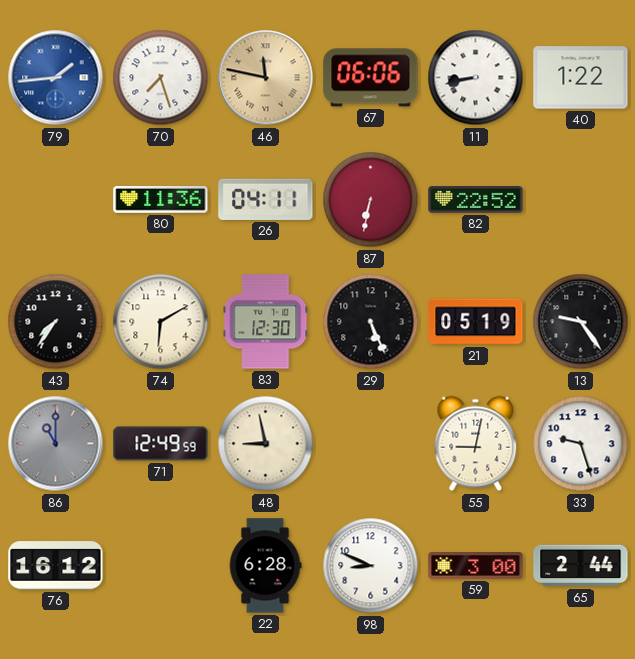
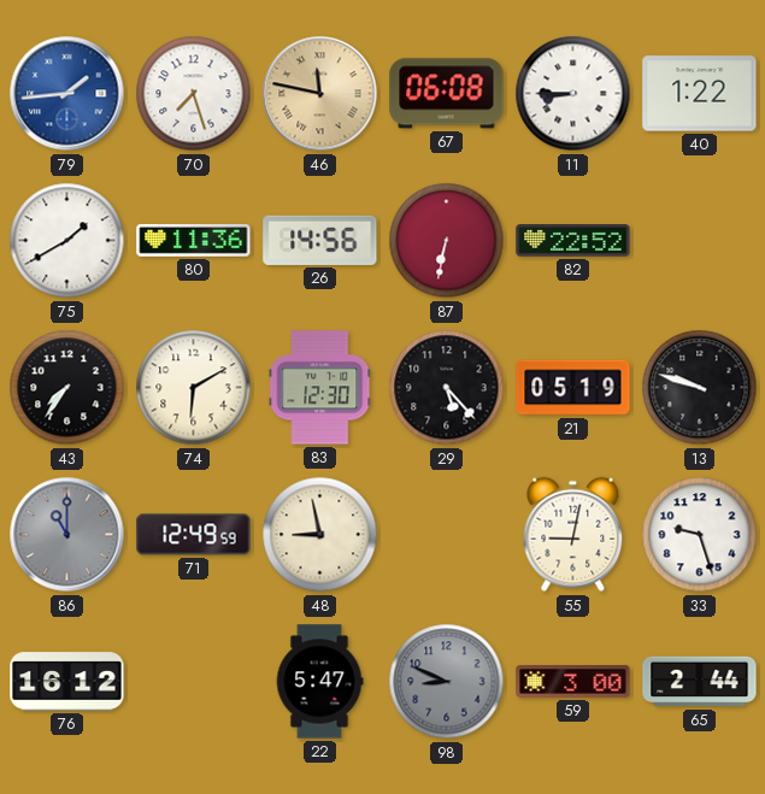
67: 06:06 -> 06:08 (447, 94)
11: 8:43 -> 8:45 (573, 94)
75: none -> 1:40 (67, 241)
26: 04:11 -> 14:56 (320, 240)
29: 5:26 -> 5:23 (447, 388)
13: 9:24 -> 9:48 (700, 388)
22: 6:28 -> 5:47 (319, 682)
98 dial: white -> grey (447, 682)
